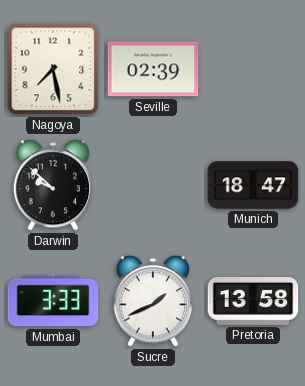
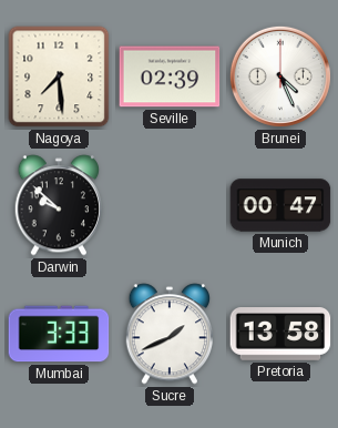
Nagoya: 7:28 -> 7:29 (59, 77)
Brunei: none -> 4:26 (280, 77)
Munich: 18:47 -> 00:47 (280, 205)
